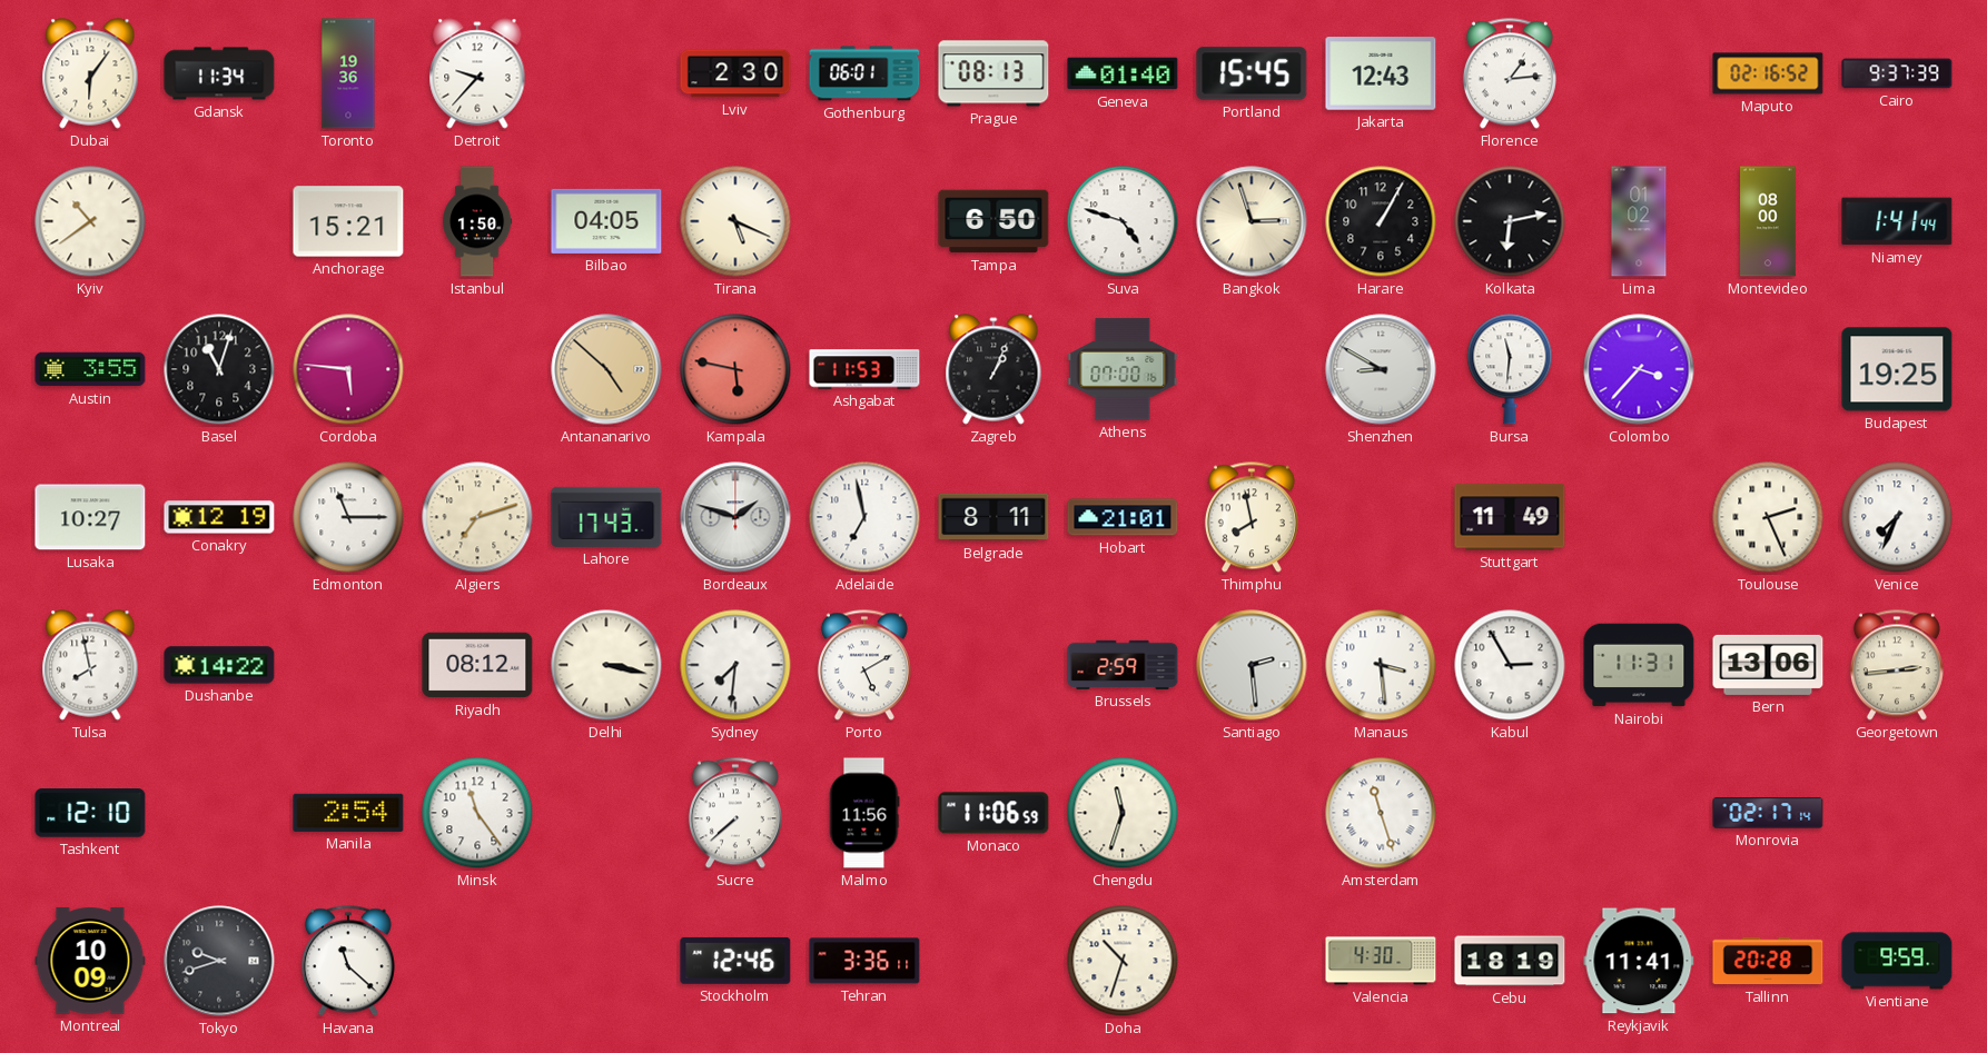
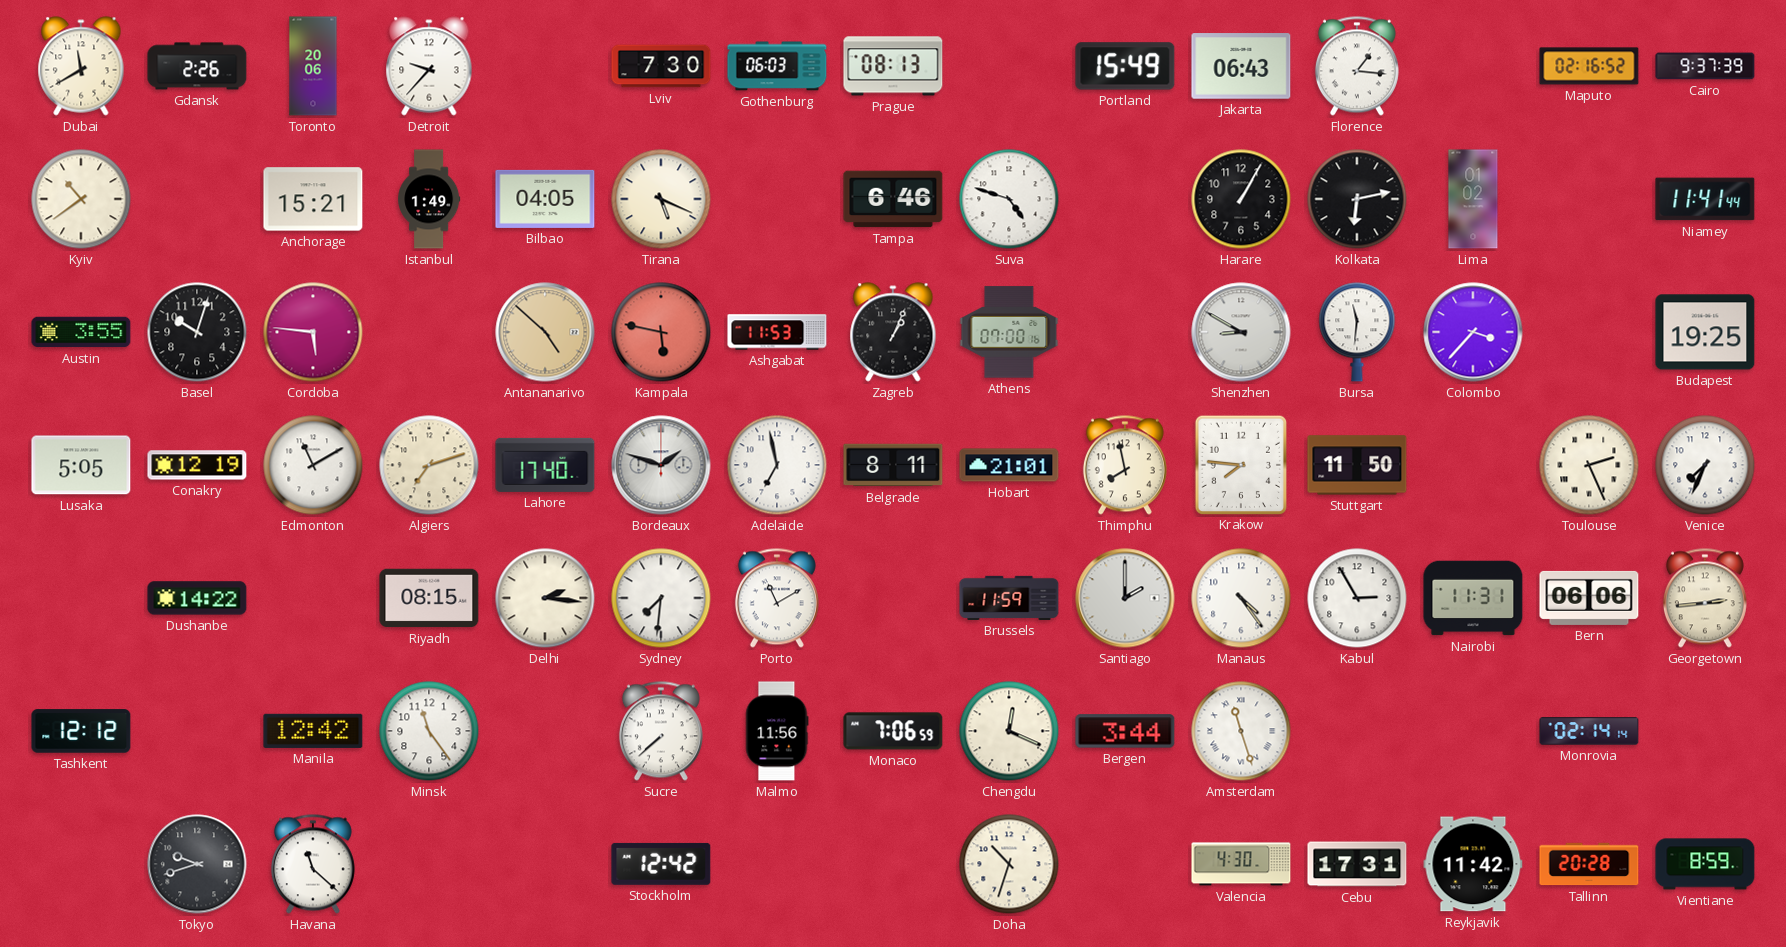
Dubai: 6:06 -> 11:40 (81, 66)
Gdansk: 11:34 -> 2:26 (197, 66)
Toronto: 19:36 -> 20:06 (313, 66)
Lviv: 2:30 -> 7:30 (661, 66)
Gothenburg: 06:01 -> 06:03 (777, 66)
Geneva: 01:40 -> none (1123, 73)
Portland: 15:45 -> 15:49 (1125, 66)
Jakarta: 12:43 -> 06:43 (1241, 66)
Florence: 1:14 -> 1:16 (1357, 66)
Istanbul: 1:50 -> 1:49 (429, 199)
Tampa: 6:50 -> 6:46 (893, 199)
Bangkok: 2:57 -> none (1252, 221)
Montevideo: 08:00 -> none (1768, 221)
Niamey: 1:41 -> 11:41 (1705, 199)
Basel: 11:03 -> 10:03 (197, 332)
Lusaka: 10:27 -> 5:05 (81, 465)
Edmonton: 11:15 -> 11:10 (313, 465)
Lahore: 17:43 -> 17:40 (545, 465)
Krakow: none -> 7:46 (1240, 464)
Stuttgart: 11:49 -> 11:50 (1357, 465)
Tulsa: 7:58 -> none (90, 665)
Riyadh: 08:12 -> 08:15 (429, 598)
Delhi: 3:17 -> 2:16 (545, 598)
Porto: 5:10 -> 11:10 (777, 598)
Brussels: 2:59 -> 11:59 (1009, 598)
Santiago: 2:29 -> 2:00 (1125, 598)
Manaus: 3:29 -> 4:24 (1241, 598)
Bern: 13:06 -> 06:06 (1589, 598)
Tashkent: 12:10 -> 12:12 (81, 731)
Manila: 2:54 -> 12:42 (313, 731)
Monaco: 11:06 -> 7:06 (893, 731)
Chengdu: 11:33 -> 12:19 (1009, 731)
Bergen: none -> 3:44 (1125, 731)
Monrovia: 02:17 -> 02:14 (1589, 731)
Montreal: 10:09 -> none (90, 961)
Stockholm: 12:46 -> 12:42 (661, 864)
Tehran: 3:36 -> none (864, 961)
Cebu: 18:19 -> 17:31 (1357, 864)
Reykjavik: 11:41 -> 11:42 (1473, 864)
Vientiane: 9:59 -> 8:59 (1705, 864)
